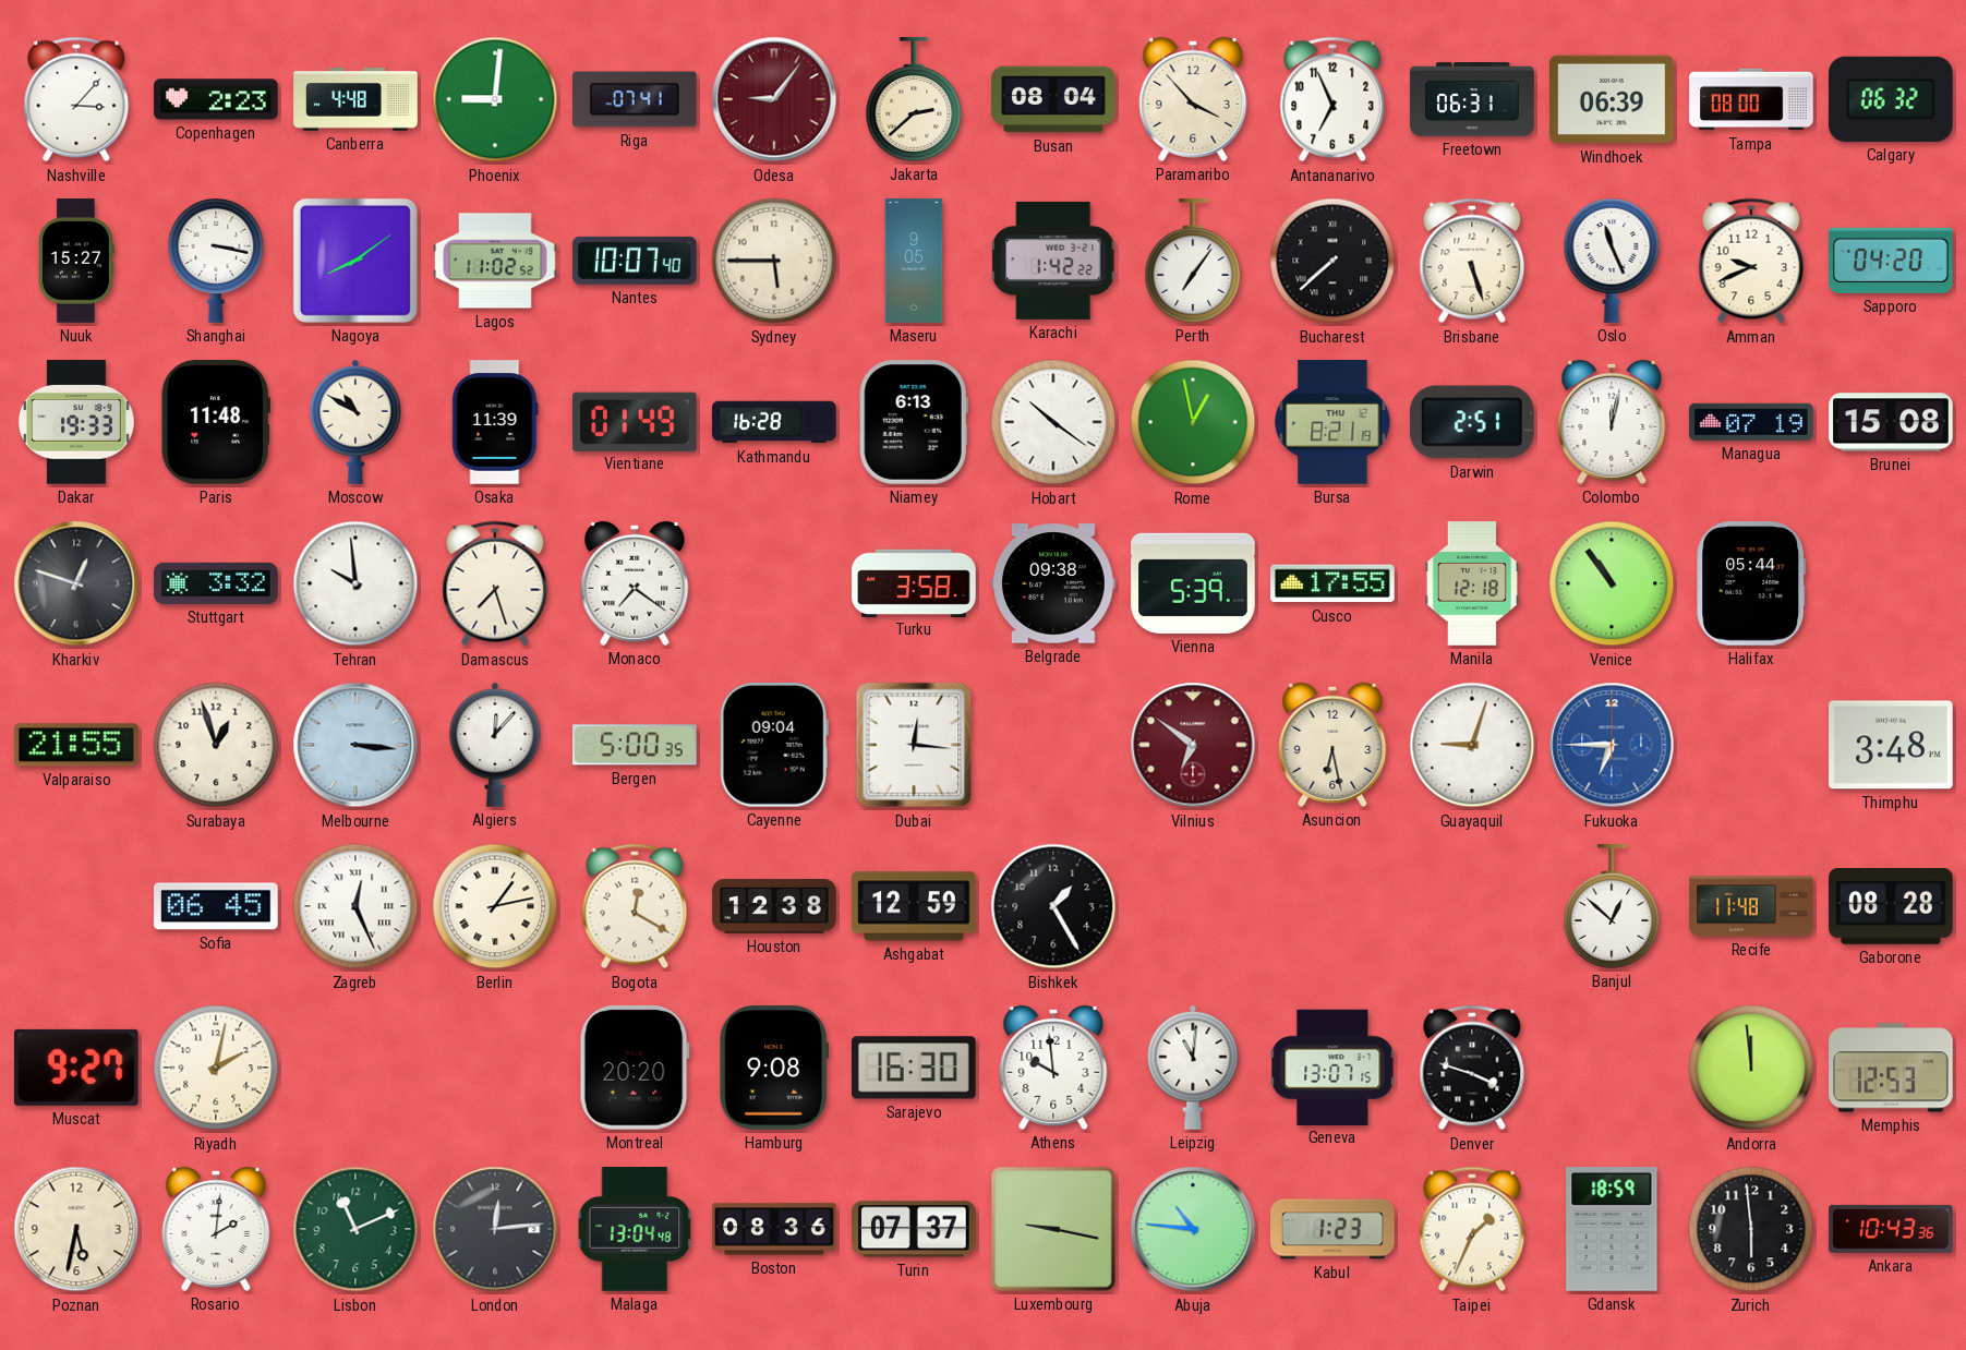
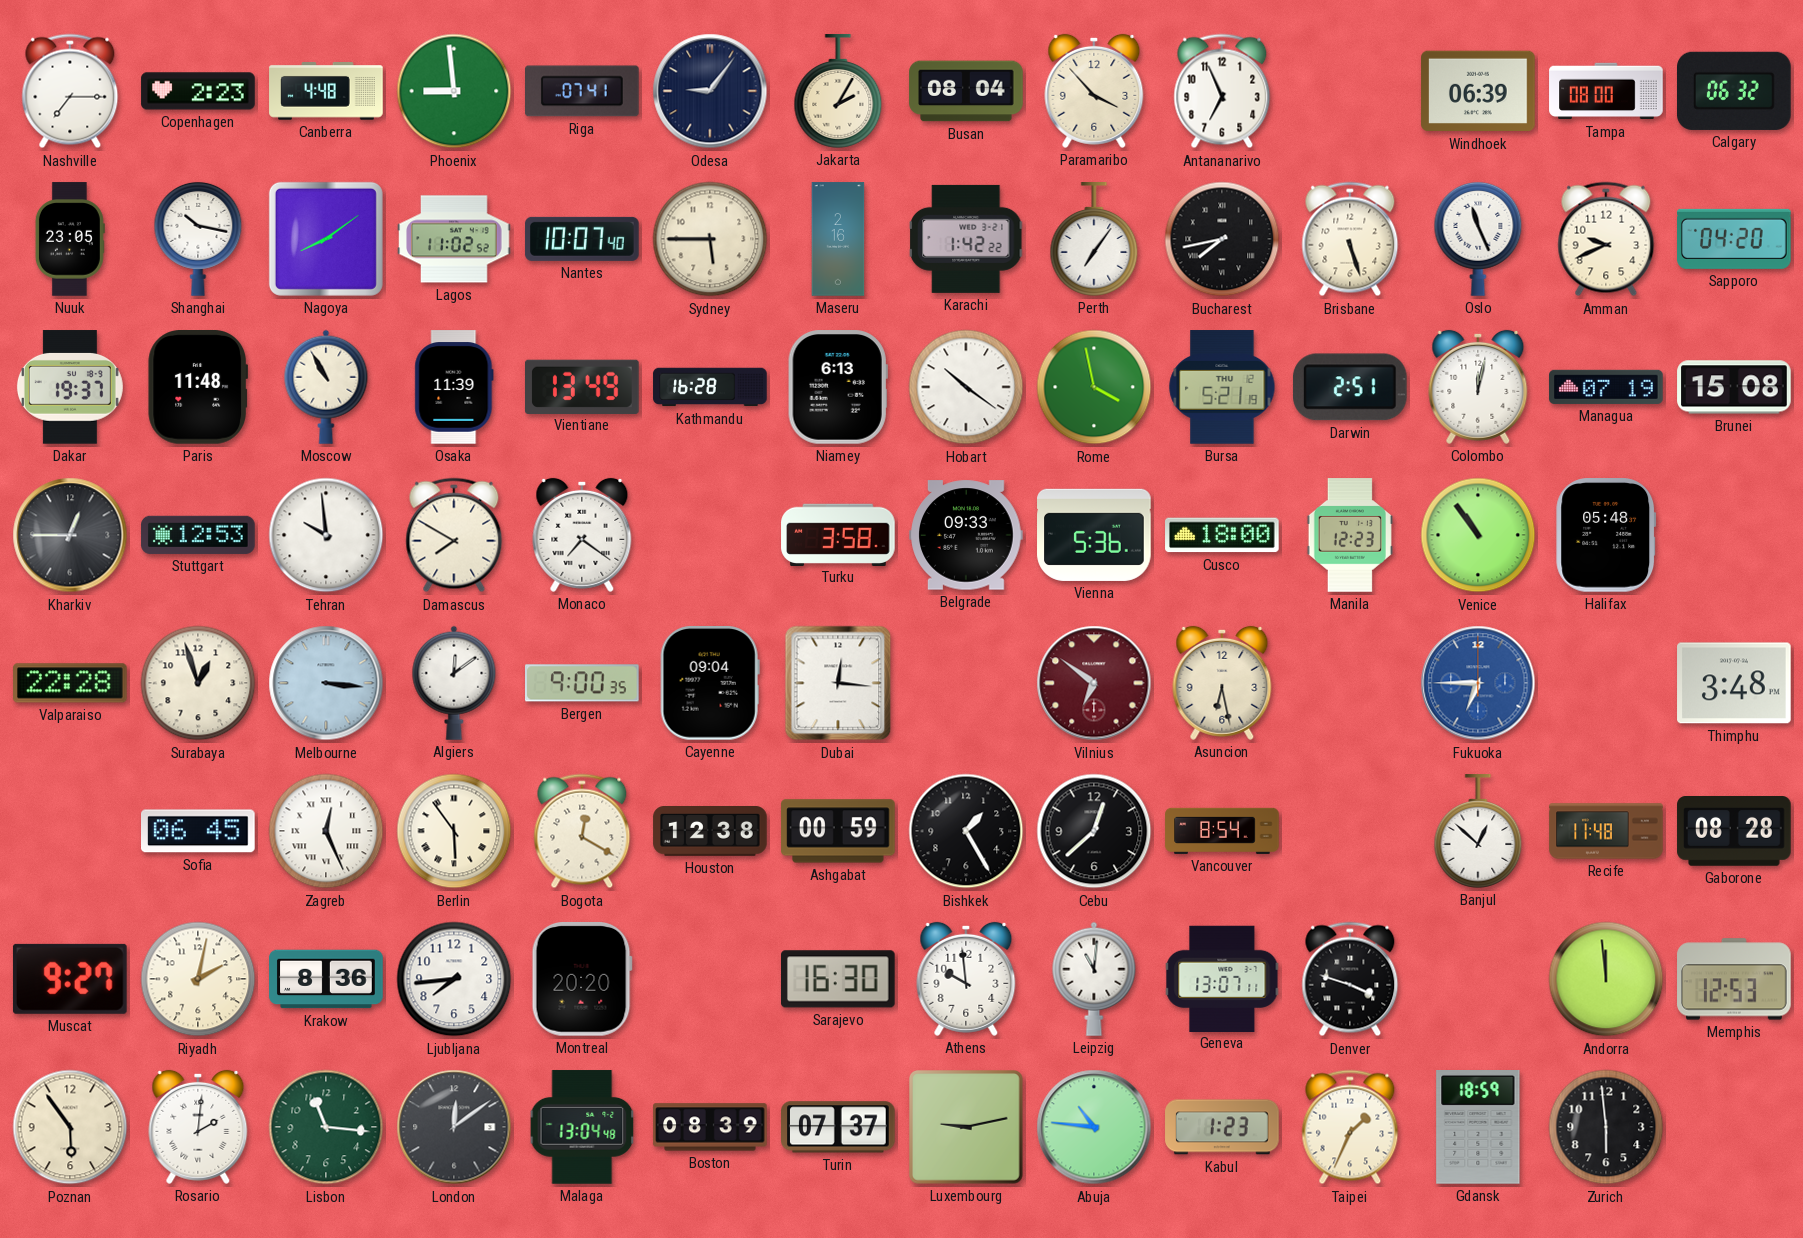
Nashville: 3:07 -> 7:15 (70, 91)
Phoenix: 9:01 -> 8:59 (454, 91)
Odesa dial: burgundy -> navy (710, 91)
Jakarta: 2:38 -> 2:05 (838, 91)
Freetown: 06:31 -> none (1472, 99)
Nuuk: 15:27 -> 23:05 (70, 239)
Shanghai: 3:17 -> 10:17 (198, 239)
Maseru: 9:05 -> 2:16 (838, 239)
Bucharest: 7:38 -> 7:43 (1222, 239)
Dakar: 19:33 -> 19:37 (70, 387)
Moscow: 10:50 -> 10:55 (326, 387)
Vientiane: 01:49 -> 13:49 (583, 386)
Rome: 12:58 -> 3:58 (1094, 387)
Bursa: 8:21 -> 5:21 (1222, 387)
Kharkiv: 12:48 -> 12:45 (70, 535)
Stuttgart: 3:32 -> 12:53 (198, 535)
Damascus: 7:27 -> 7:50 (454, 535)
Belgrade: 09:38 -> 09:33 (966, 535)
Vienna: 5:39 -> 5:36 (1094, 535)
Cusco: 17:55 -> 18:00 (1222, 535)
Manila: 12:18 -> 12:23 (1350, 535)
Halifax: 05:44 -> 05:48 (1606, 535)
Valparaiso: 21:55 -> 22:28 (71, 683)
Algiers: 12:07 -> 12:09 (454, 683)
Bergen: 5:00 -> 9:00 (583, 683)
Guayaquil: 9:03 -> none (1472, 745)
Berlin: 1:13 -> 5:54 (454, 831)
Ashgabat: 12:59 -> 00:59 (838, 831)
Cebu: none -> 12:38 (1094, 831)
Vancouver: none -> 8:54 (1222, 831)
Krakow: none -> 8:36 (326, 979)
Ljubljana: none -> 7:44 (454, 979)
Hamburg: 9:08 -> none (773, 1068)
Geneva: 13:07:15 -> 13:07:11 (1222, 978)
Poznan: 5:32 -> 5:54 (70, 1127)
Lisbon: 11:11 -> 11:16 (326, 1127)
London: 12:14 -> 12:09 (454, 1127)
Boston: 08:36 -> 08:39 (710, 1127)
Luxembourg: 9:17 -> 9:13 (967, 1128)
Ankara: 10:43 -> none (1891, 1229)
